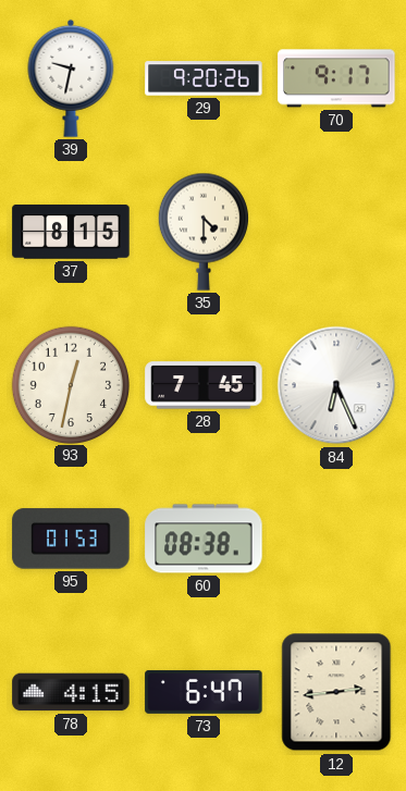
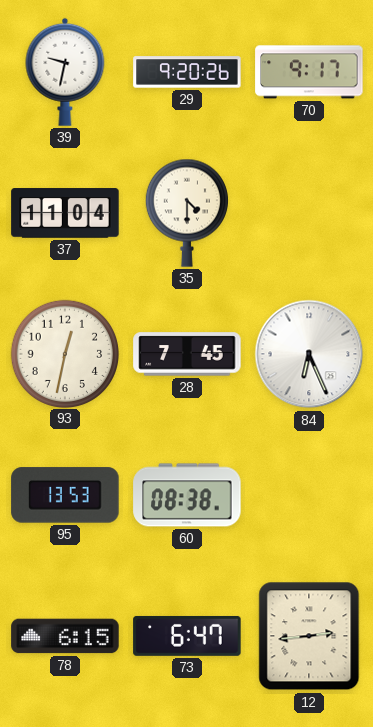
37: 8:15 -> 11:04 (65, 213)
95: 01:53 -> 13:53 (65, 495)
78: 4:15 -> 6:15 (65, 636)
